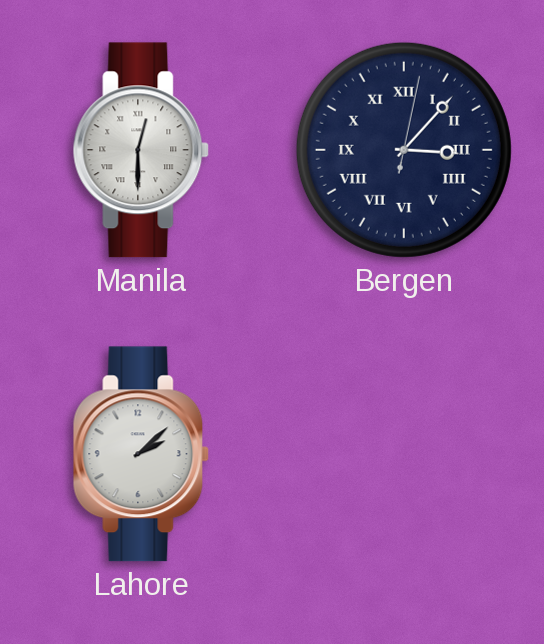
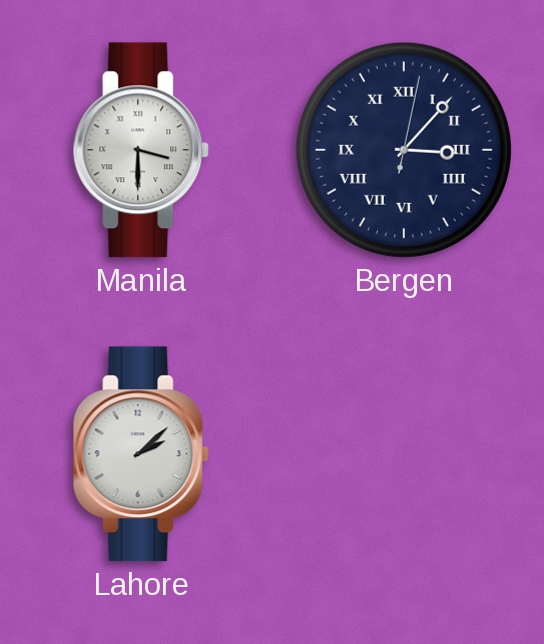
Manila: 12:30 -> 3:30 (141, 150)
